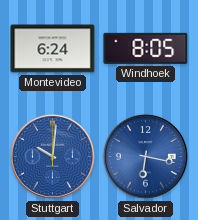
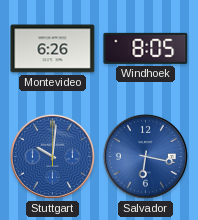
Montevideo: 6:24 -> 6:26 (53, 49)
